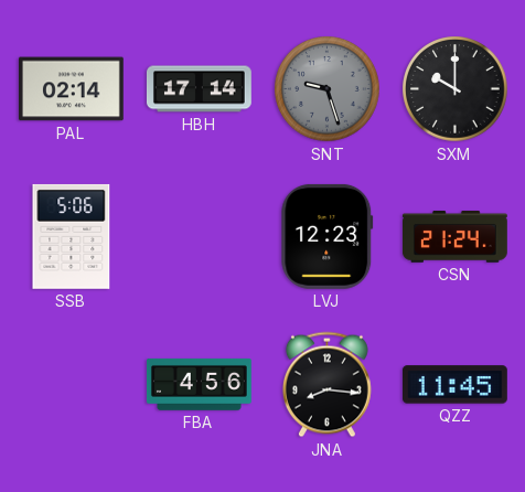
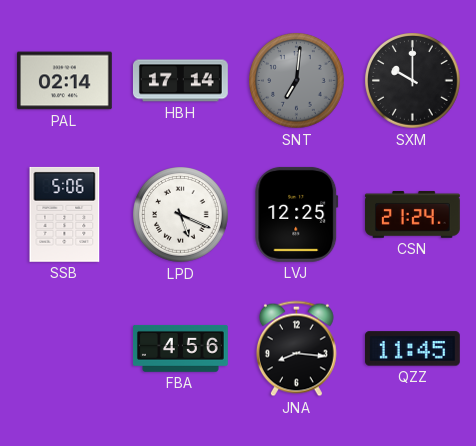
SNT: 9:27 -> 7:01 (297, 81)
LPD: none -> 5:19 (181, 215)
LVJ: 12:23 -> 12:25 (297, 214)
